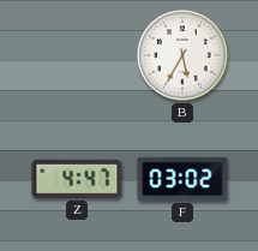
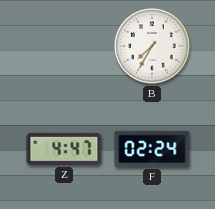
B: 5:35 -> 7:35 (152, 46)
F: 03:02 -> 02:24 (152, 149)
